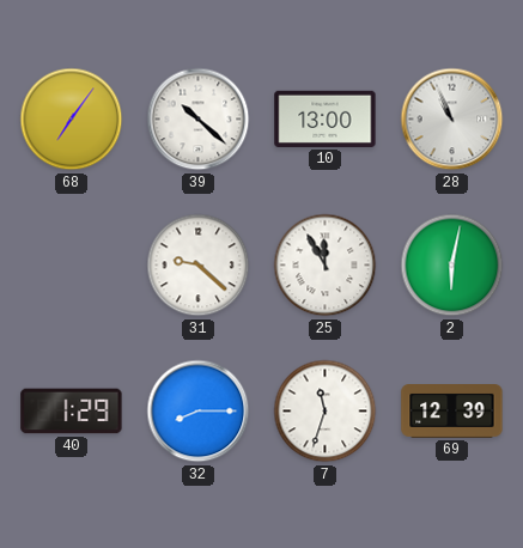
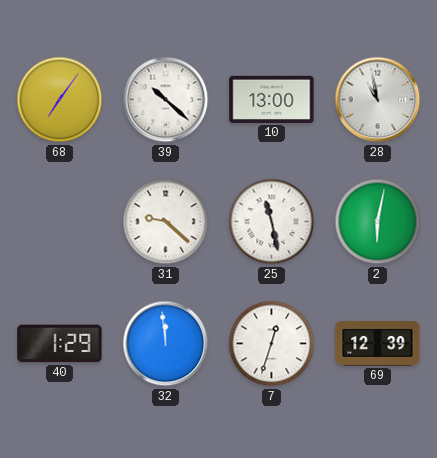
28: 10:56 -> 10:58 (378, 100)
25: 11:55 -> 11:28 (272, 222)
32: 8:15 -> 11:59 (166, 344)
7: 11:33 -> 12:33 (272, 344)
